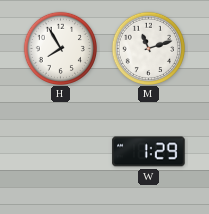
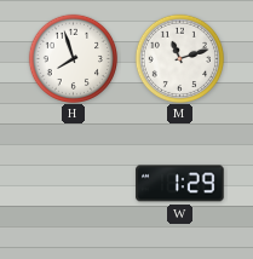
H: 7:55 -> 7:57 (73, 58)
